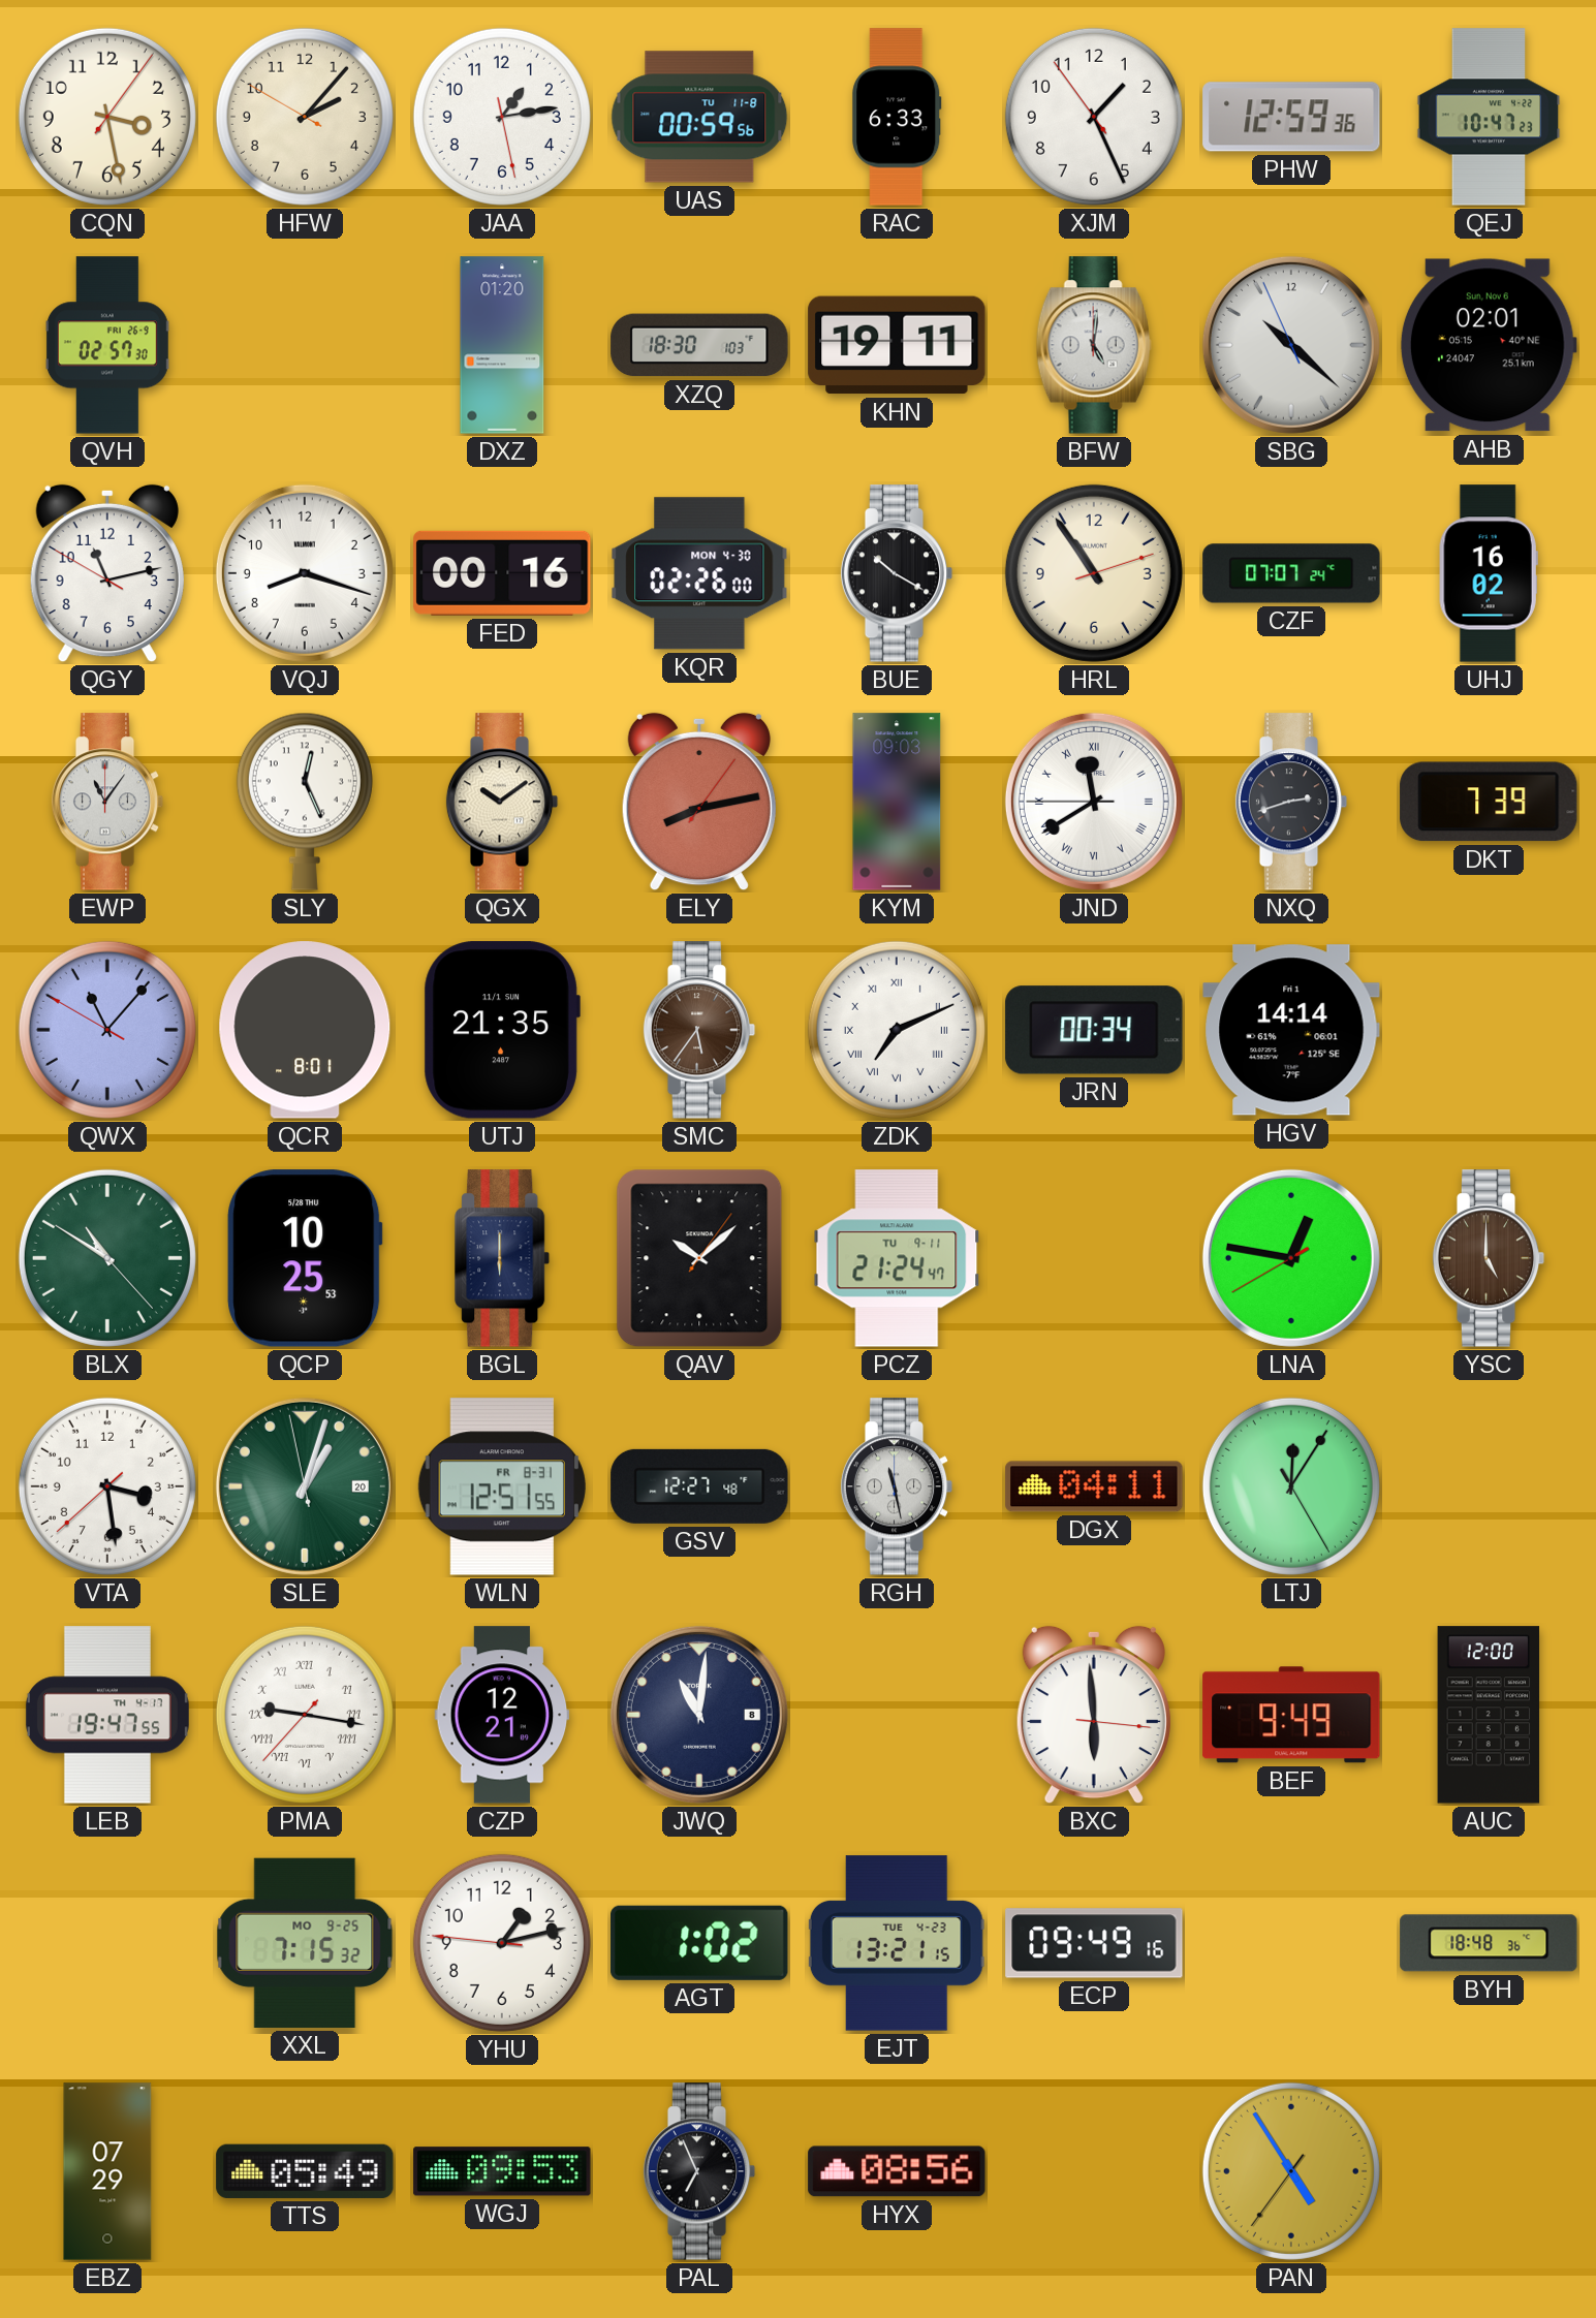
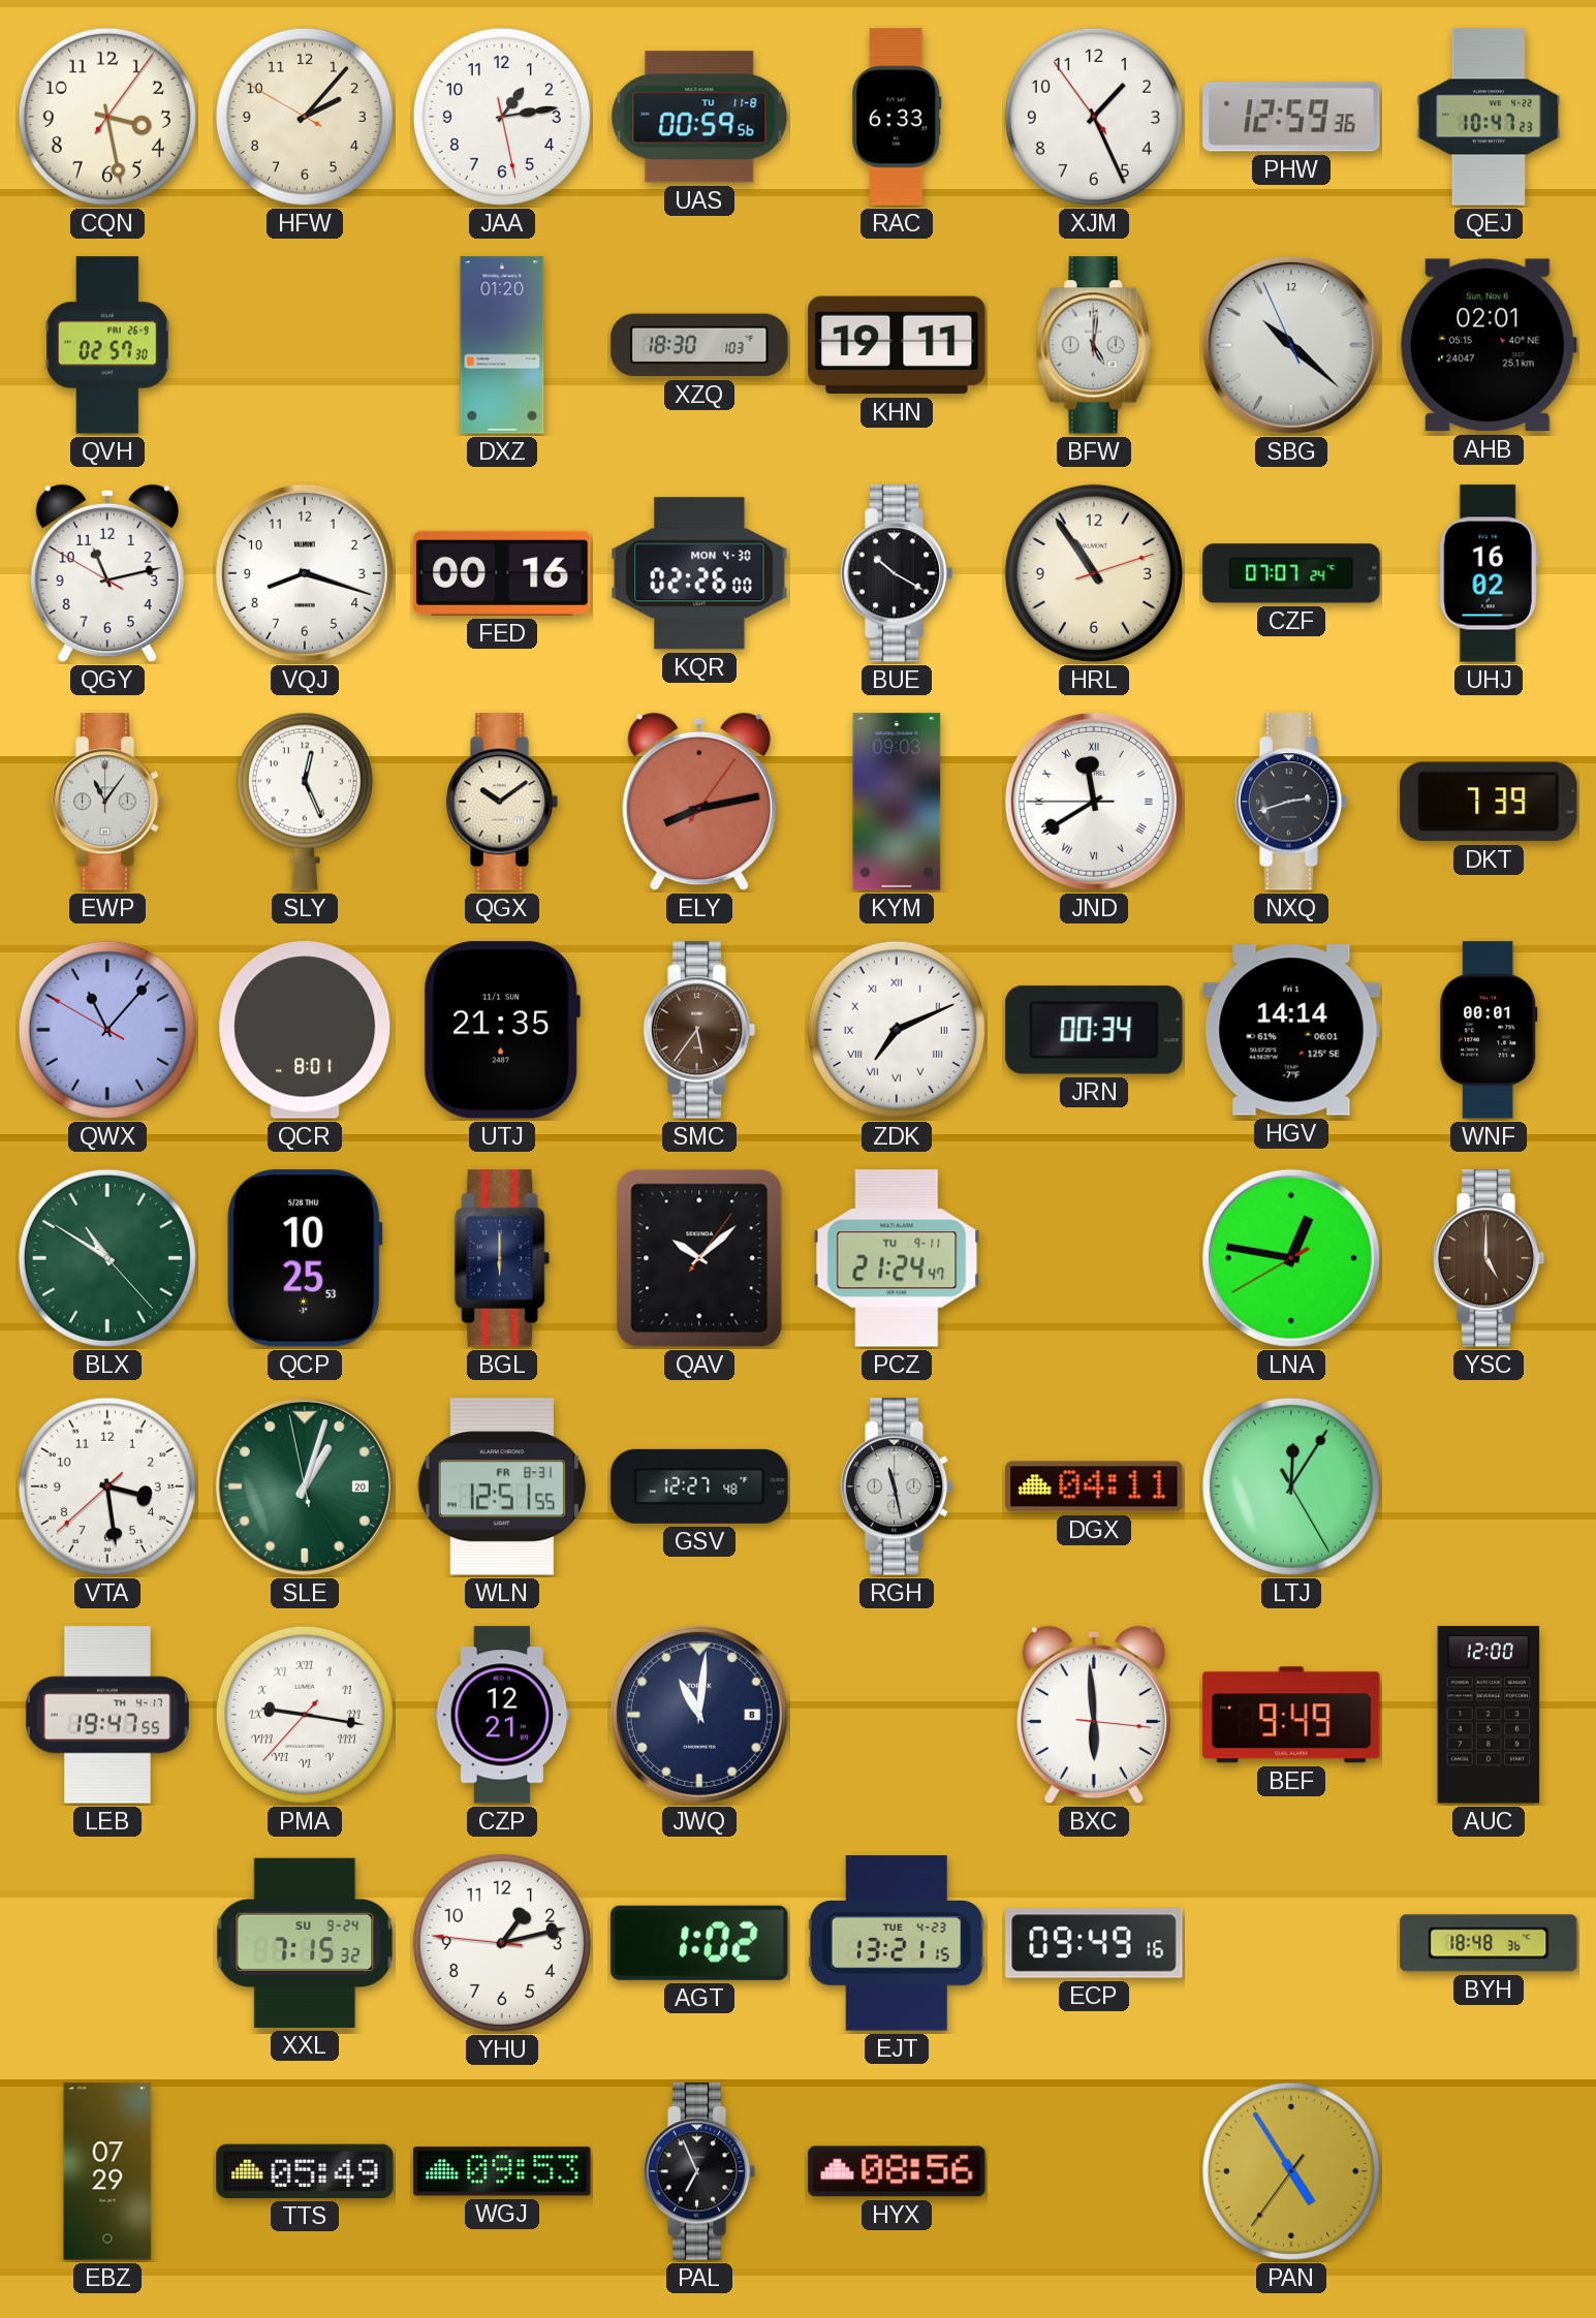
WNF: none -> 00:01 (1490, 1030)
XXL date: MO 9-25 -> SU 9-24 (305, 1943)
